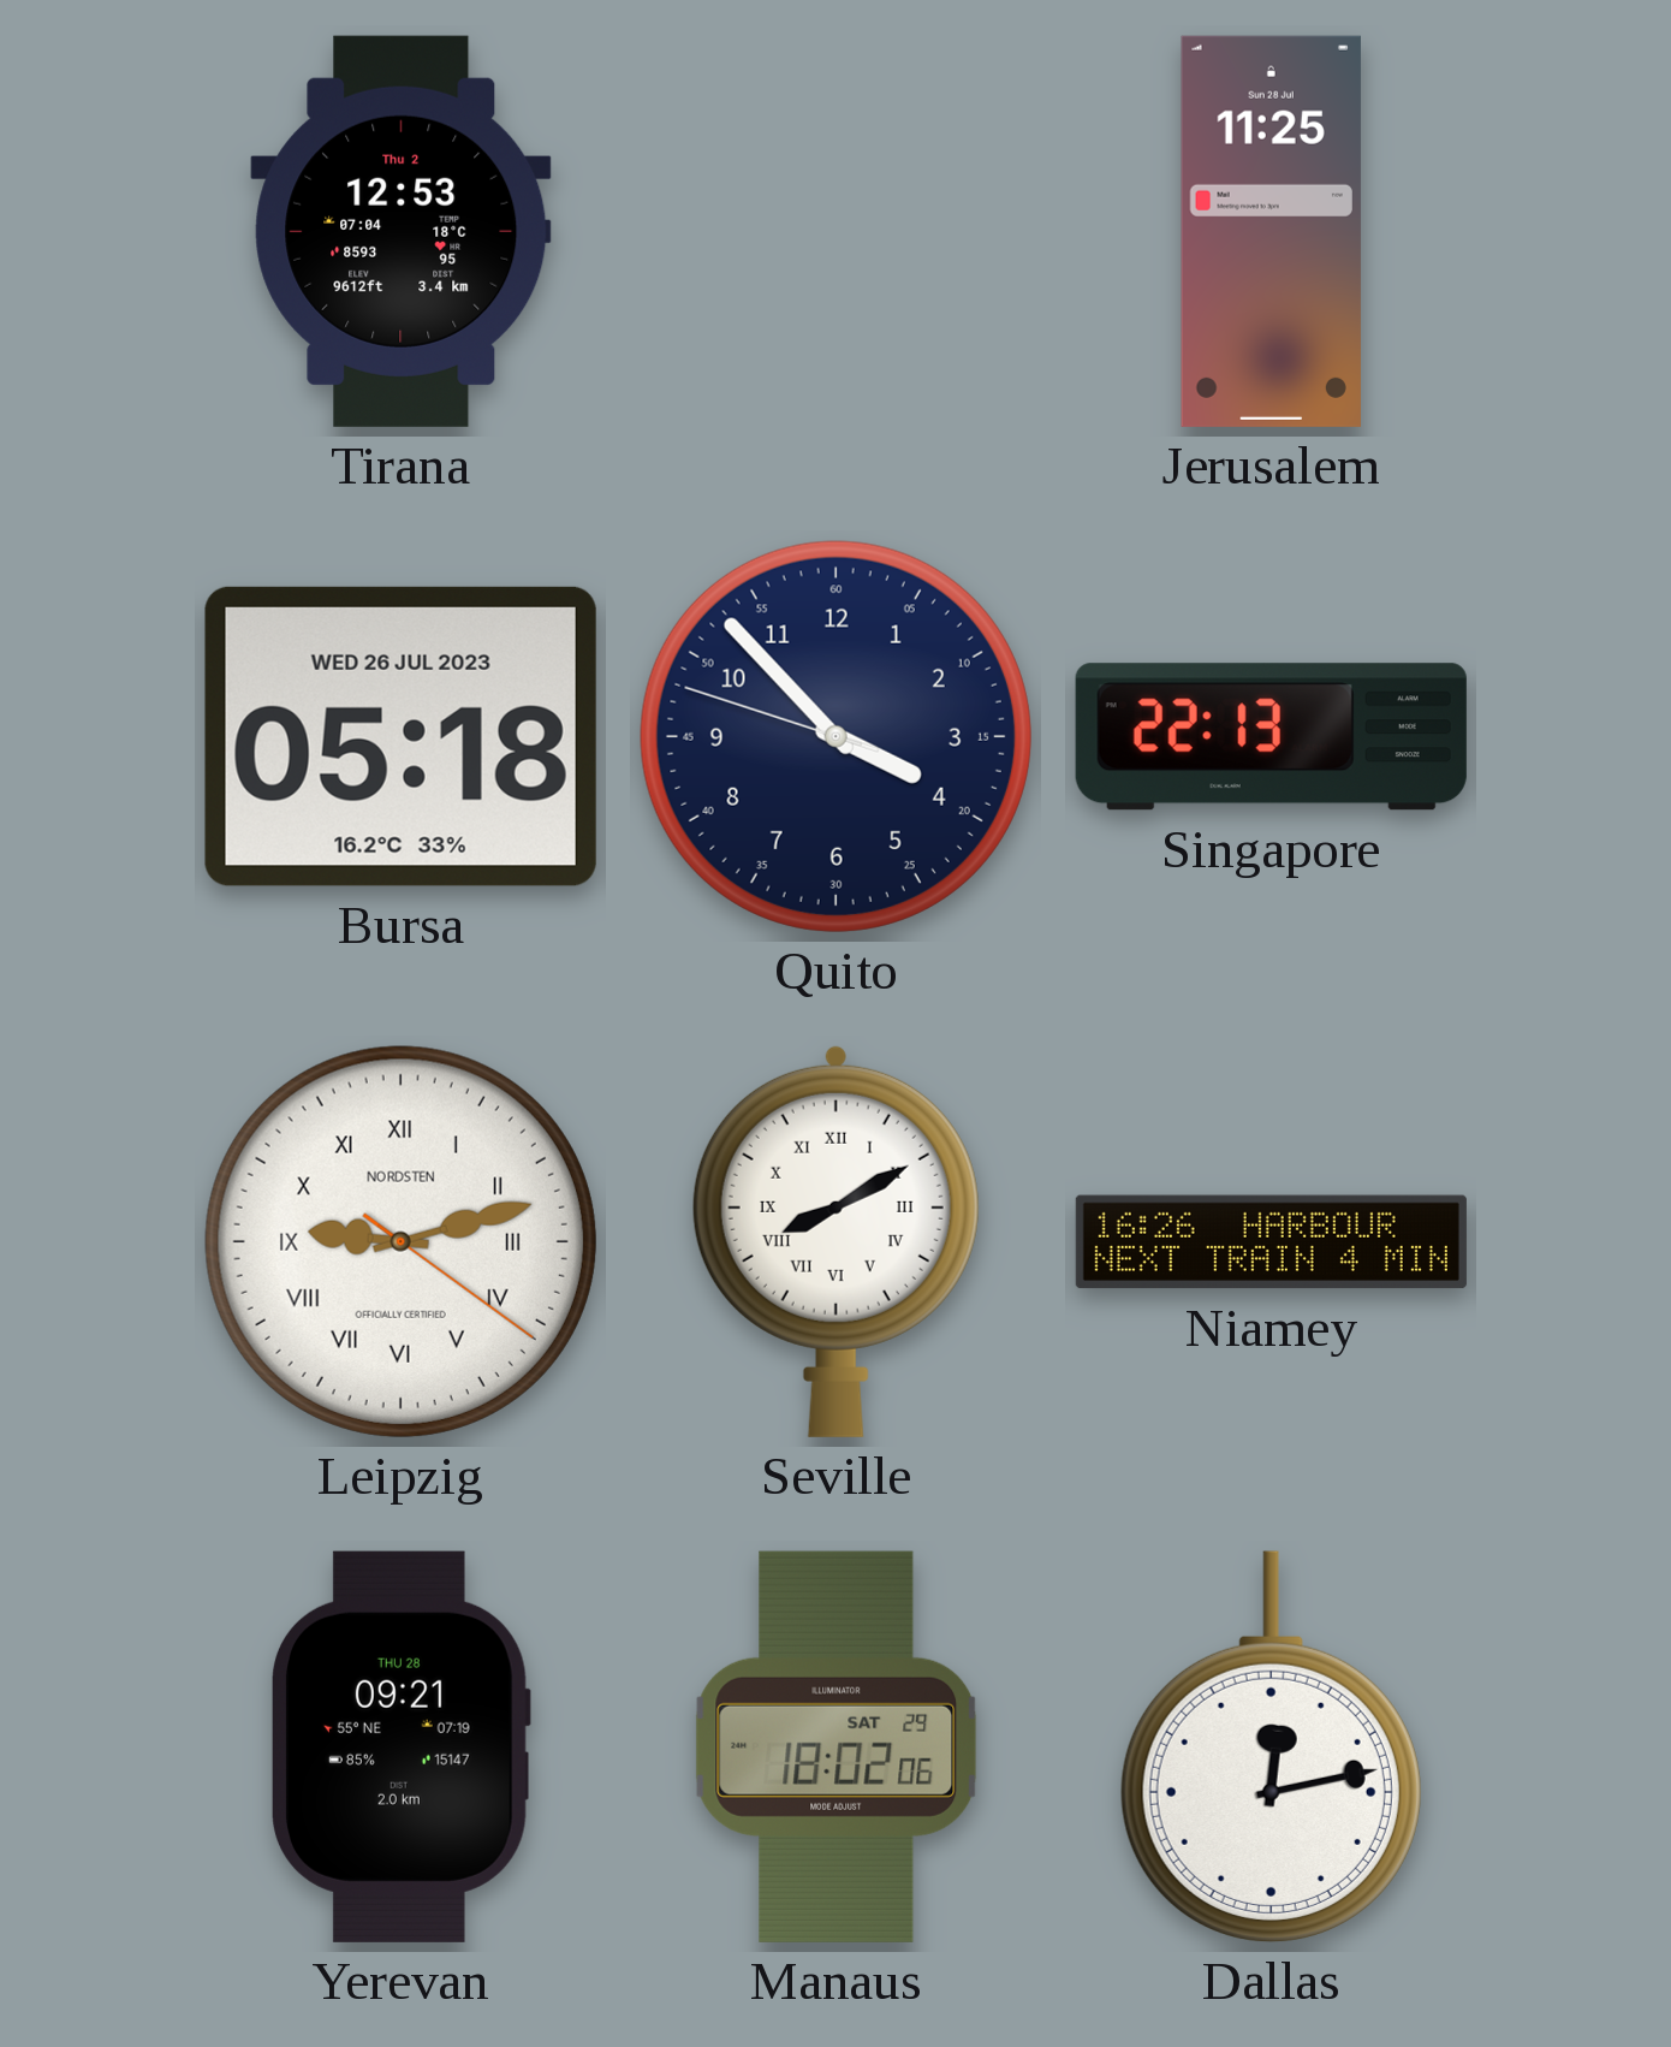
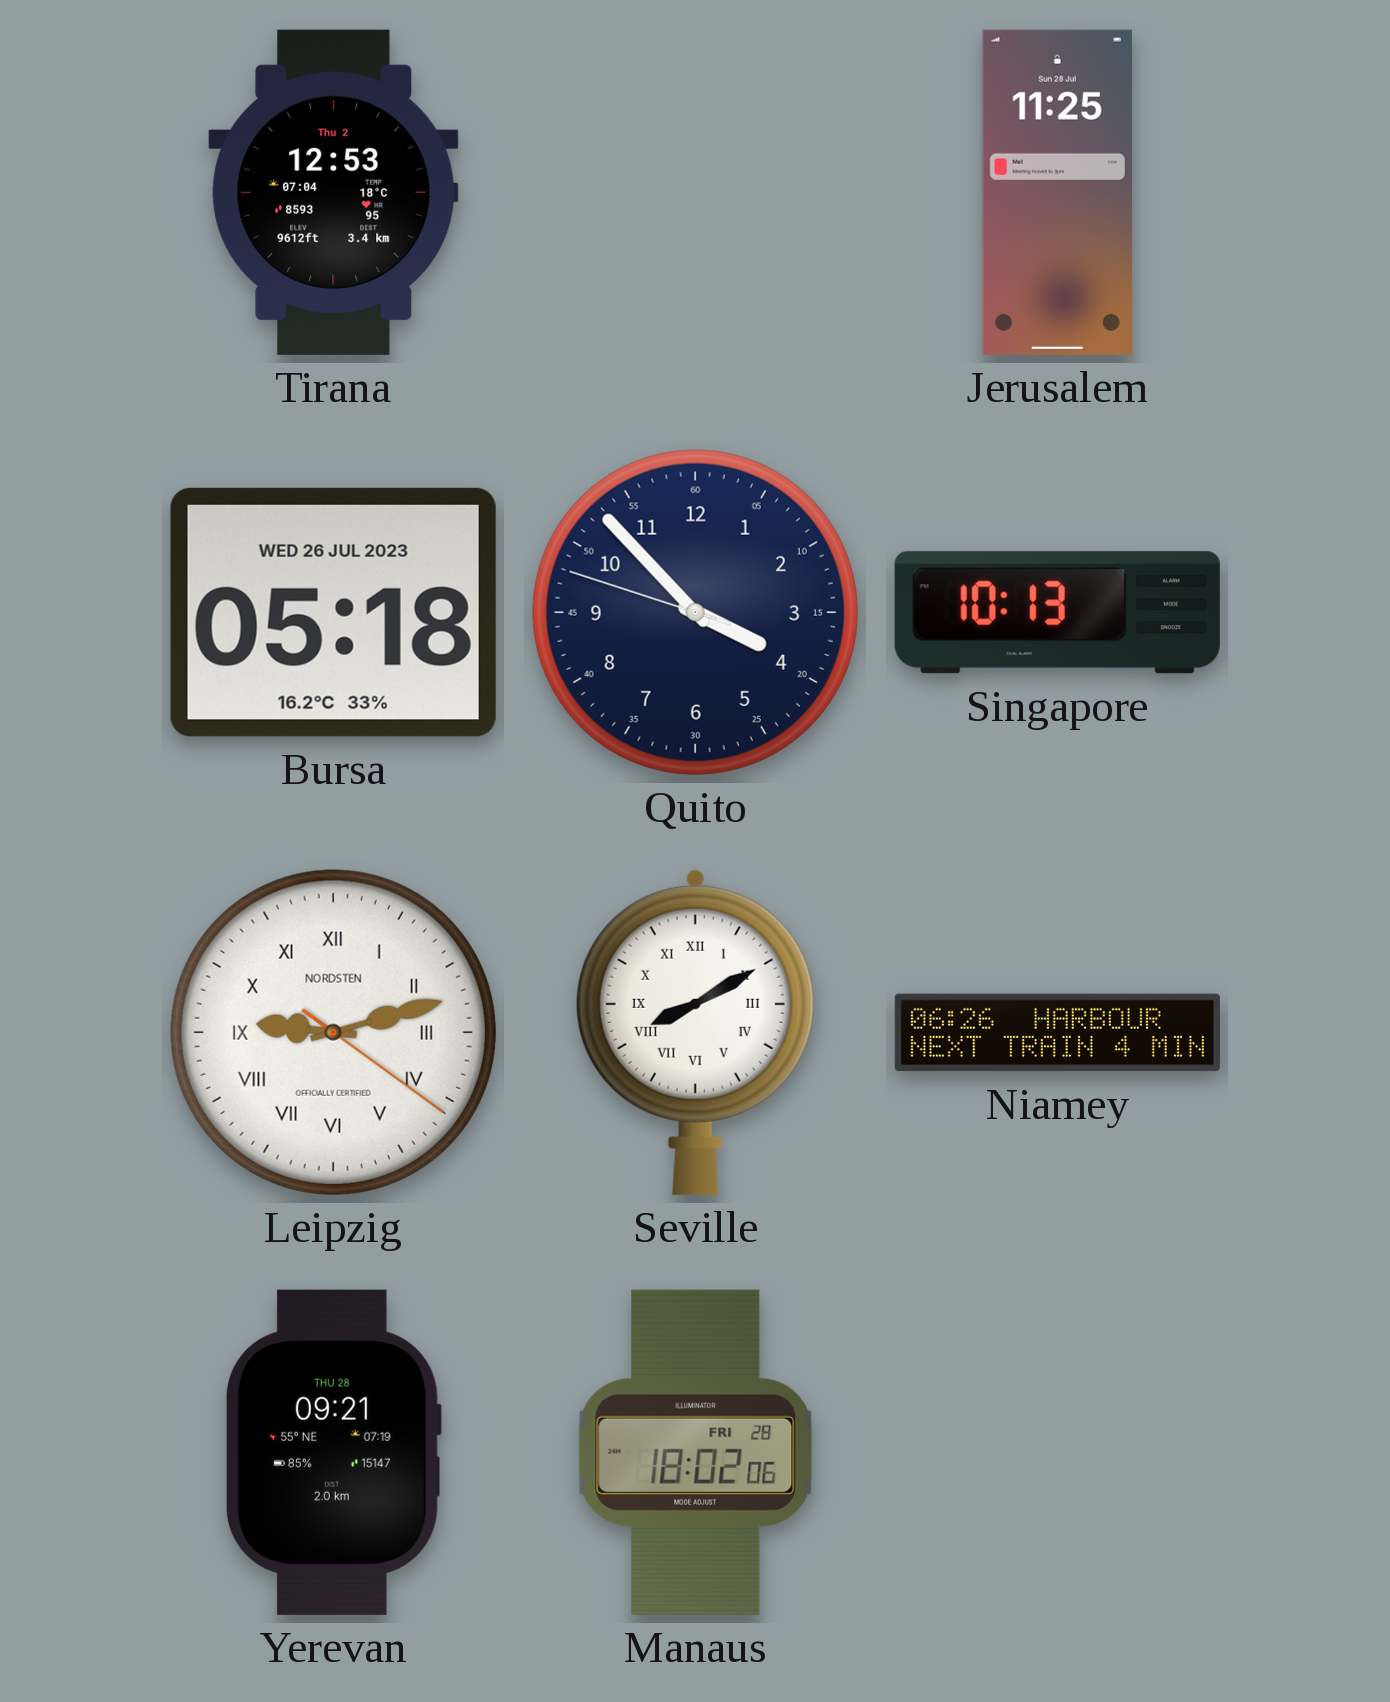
Singapore: 22:13 -> 10:13 (1057, 613)
Niamey: 16:26 -> 06:26 (1057, 1033)
Manaus date: SAT 29 -> FRI 28 (696, 1452)
Dallas: 12:13 -> none (1271, 1746)
